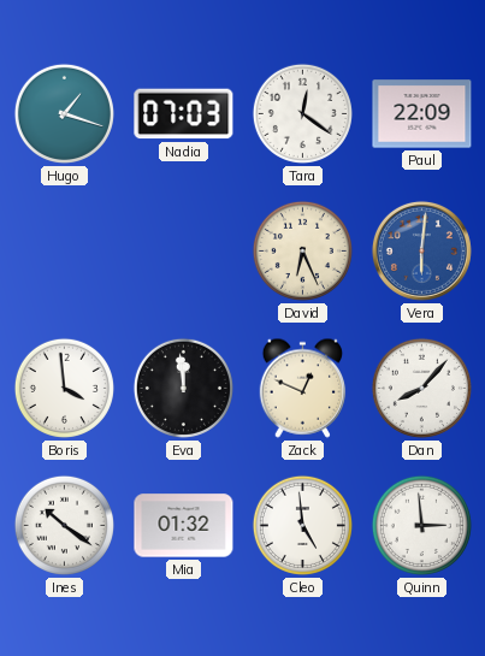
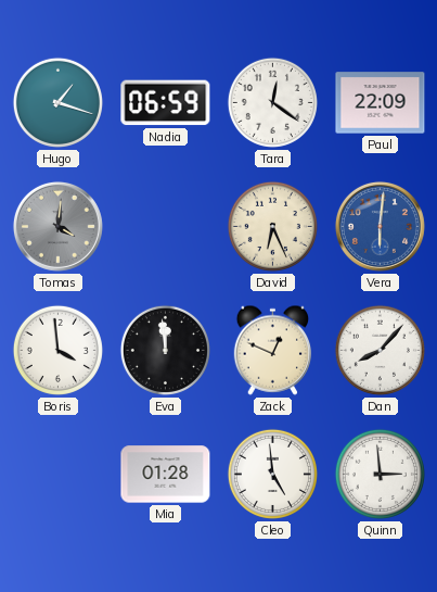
Nadia: 07:03 -> 06:59 (166, 103)
Tomas: none -> 4:01 (57, 226)
Ines: 10:21 -> none (64, 525)
Mia: 01:32 -> 01:28 (166, 475)
